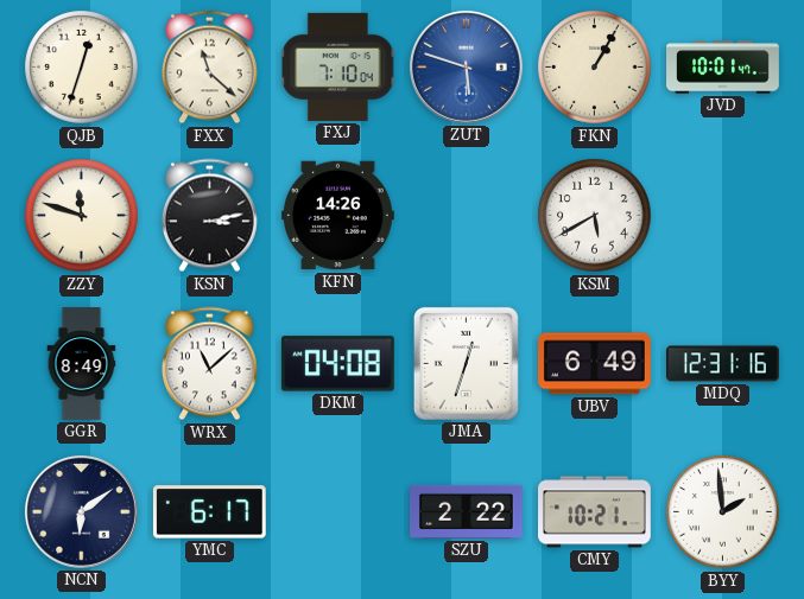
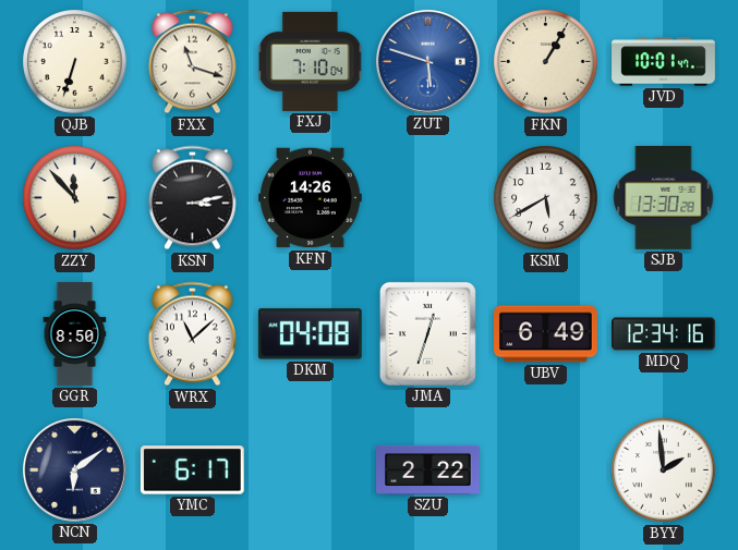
QJB: 12:33 -> 6:33 (75, 62)
FXX: 11:22 -> 11:18 (192, 62)
ZZY: 11:48 -> 11:53 (75, 198)
SJB: none -> 13:30 (664, 198)
GGR: 8:49 -> 8:50 (75, 334)
MDQ: 12:31 -> 12:34 (664, 334)
CMY: 10:21 -> none (595, 512)
